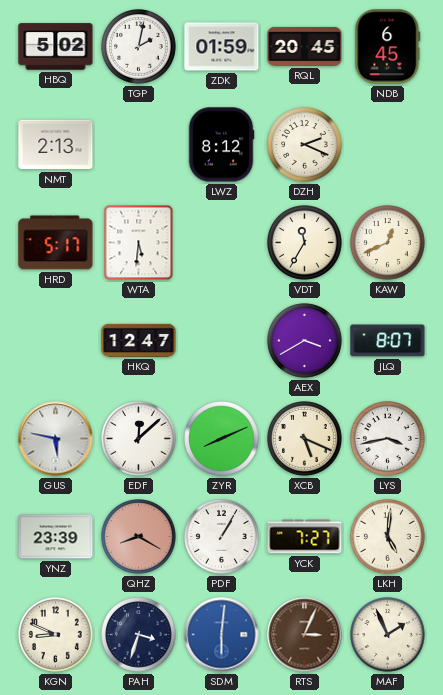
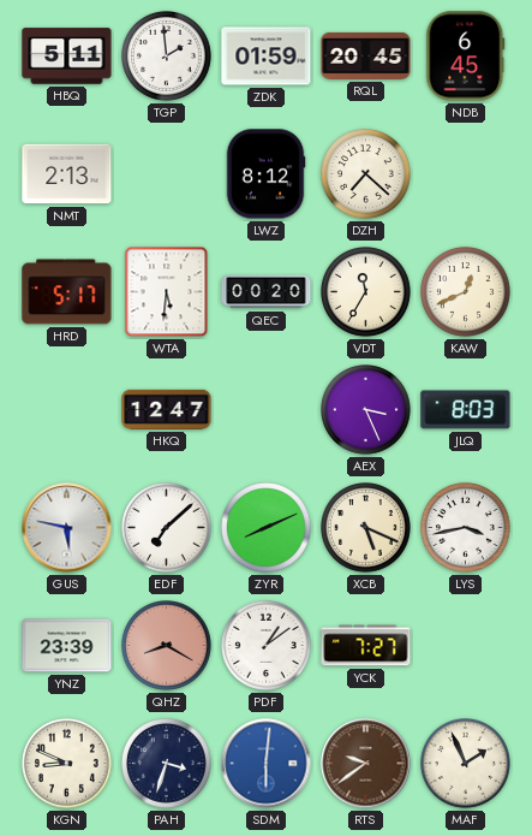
HBQ: 5:02 -> 5:11 (67, 57)
TGP: 2:02 -> 1:59 (167, 57)
DZH: 2:19 -> 7:22 (366, 174)
QEC: none -> 00:20 (267, 292)
AEX: 3:40 -> 3:26 (366, 410)
JLQ: 8:07 -> 8:03 (466, 410)
EDF: 12:08 -> 7:08 (167, 528)
PDF: 1:05 -> 1:09 (267, 646)
LKH: 5:01 -> none (388, 537)
RTS: 3:04 -> 9:39 (366, 764)
